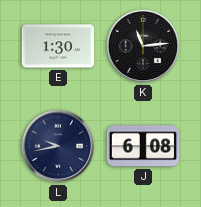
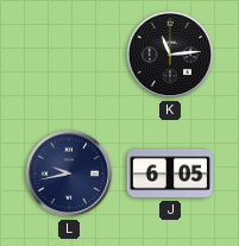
E: 1:30 -> none (57, 46)
J: 6:08 -> 6:05 (170, 174)
